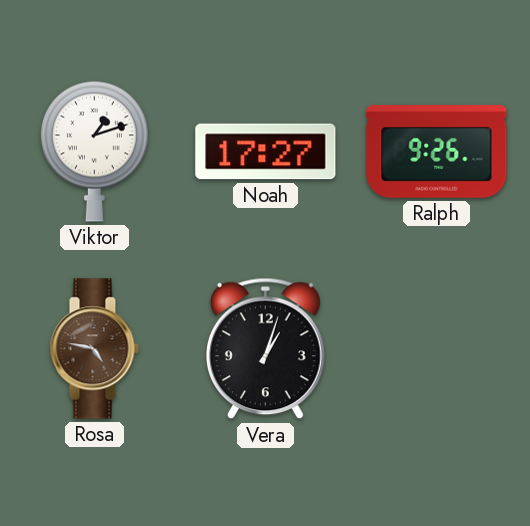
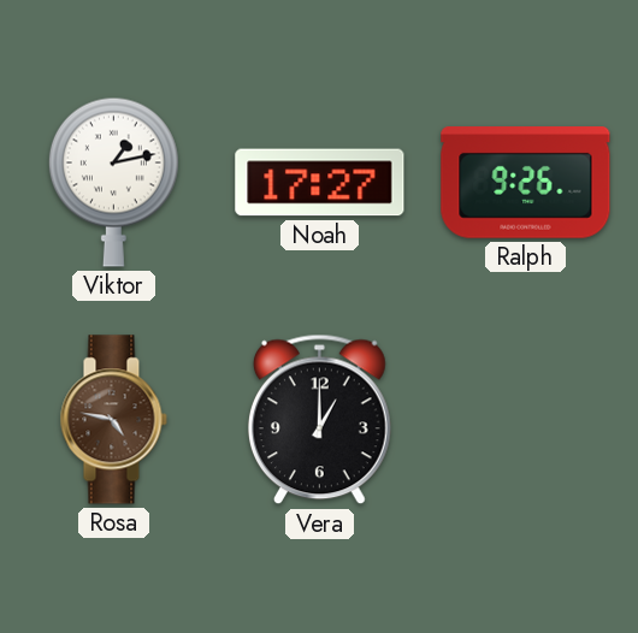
Viktor: 1:12 -> 1:13 (113, 182)
Vera: 1:03 -> 1:00 (320, 420)
